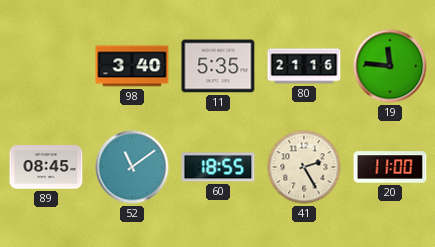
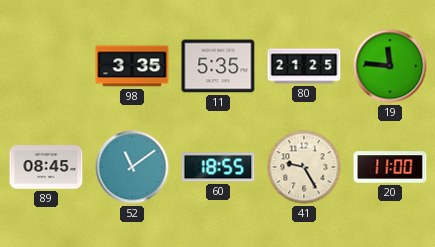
98: 3:40 -> 3:35 (132, 66)
80: 21:16 -> 21:25 (304, 66)
41: 2:25 -> 9:25 (304, 167)
